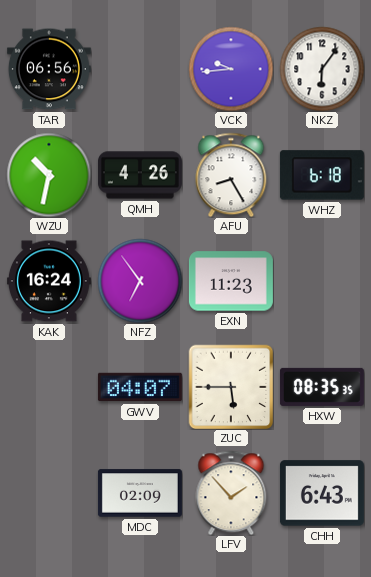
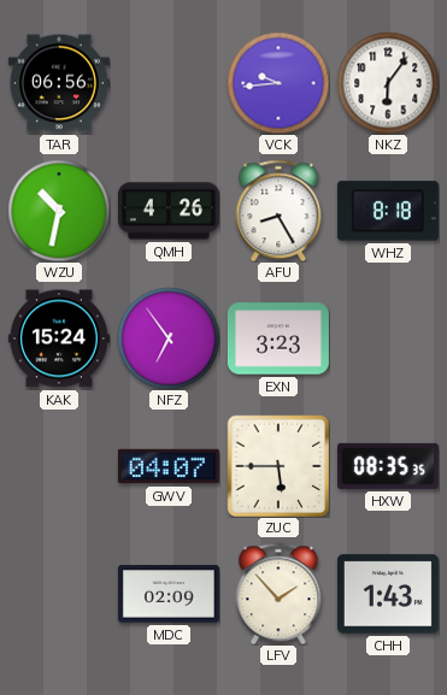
WHZ: 6:18 -> 8:18 (388, 211)
KAK: 16:24 -> 15:24 (59, 338)
EXN: 11:23 -> 3:23 (278, 338)
CHH: 6:43 -> 1:43 (388, 594)
